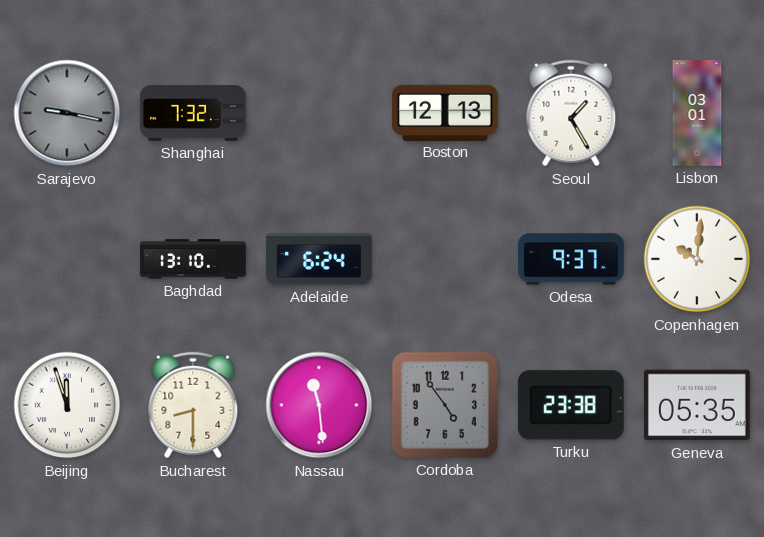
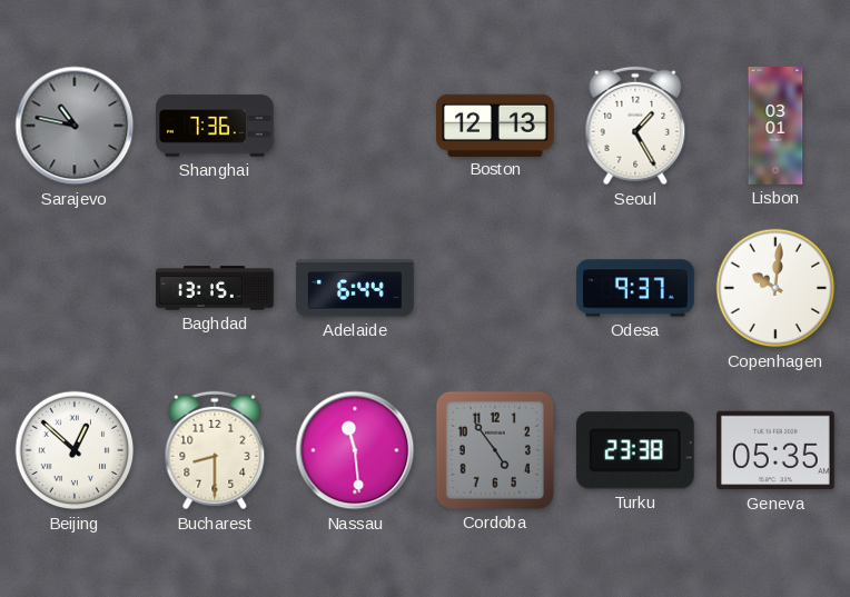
Sarajevo: 9:17 -> 10:47 (75, 126)
Shanghai: 7:32 -> 7:36 (216, 126)
Baghdad: 13:10 -> 13:15 (215, 288)
Adelaide: 6:24 -> 6:44 (355, 288)
Beijing: 11:57 -> 12:52 (75, 450)
